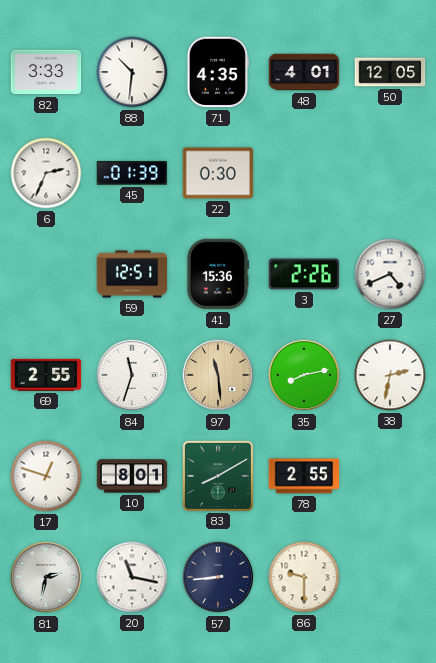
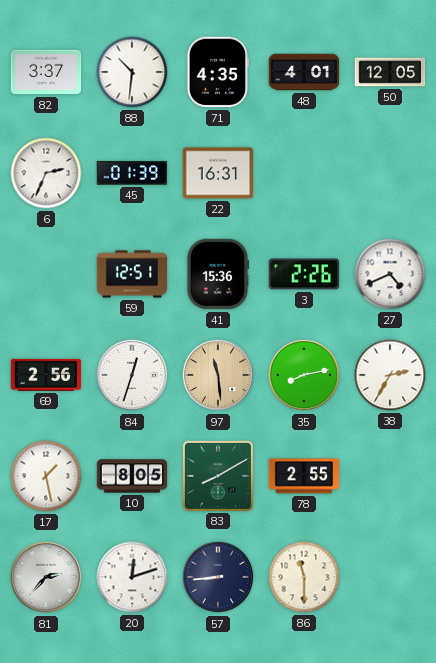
82: 3:33 -> 3:37 (46, 72)
22: 0:30 -> 16:31 (218, 173)
69: 2:55 -> 2:56 (46, 375)
84: 11:33 -> 12:33 (132, 375)
38: 2:32 -> 2:35 (390, 375)
17: 12:48 -> 1:28 (46, 476)
10: 8:01 -> 8:05 (132, 476)
81: 2:32 -> 2:37 (46, 577)
20: 11:17 -> 12:12 (132, 577)
86: 9:30 -> 11:30 (304, 577)
